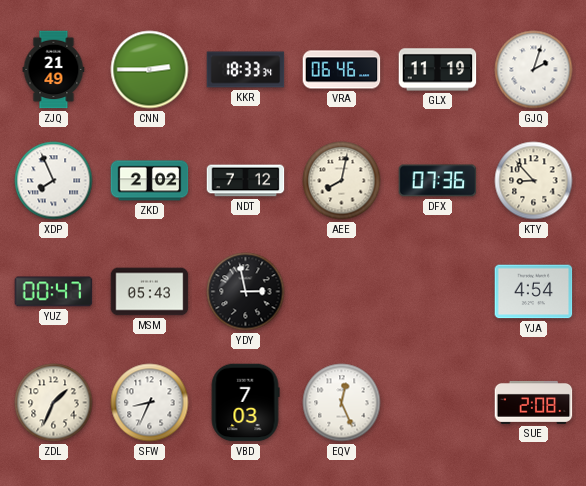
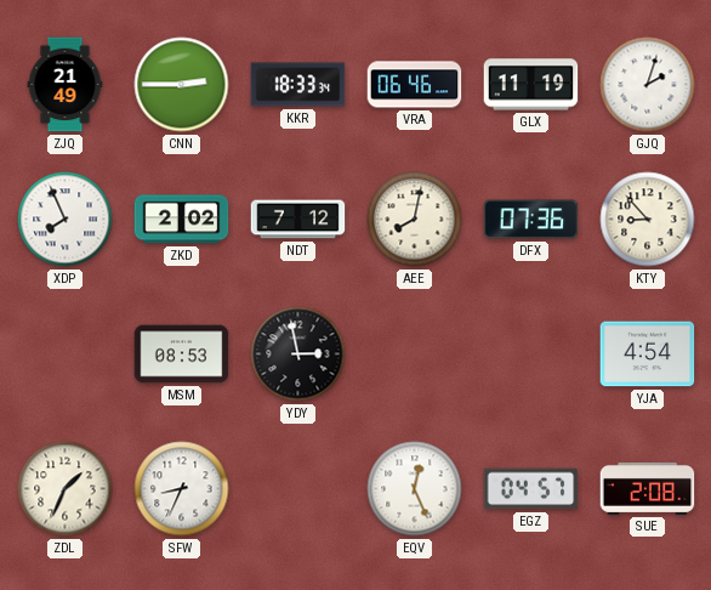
YUZ: 00:47 -> none (54, 292)
MSM: 05:43 -> 08:53 (182, 354)
VBD: 7:03 -> none (245, 403)
EGZ: none -> 04:57 (531, 489)
